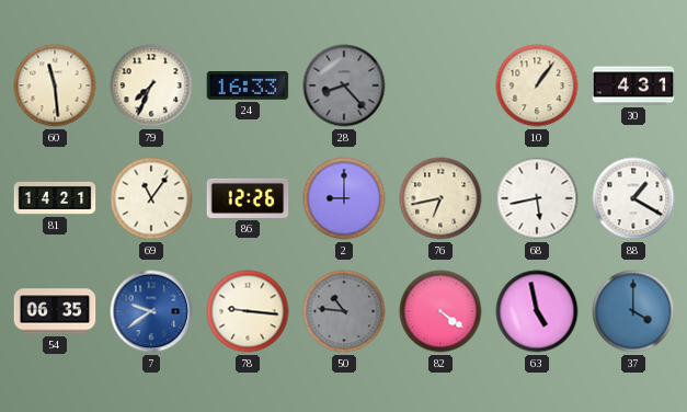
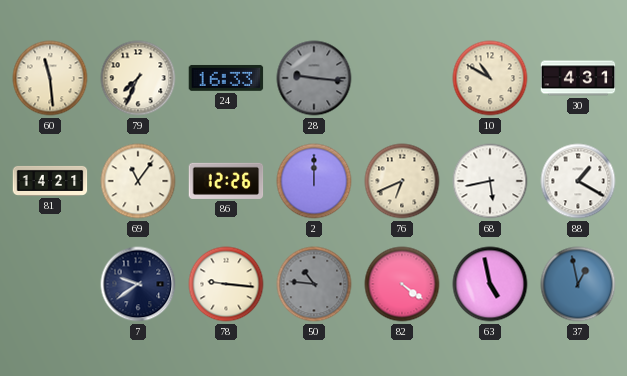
28: 8:23 -> 9:16 (314, 78)
10: 1:06 -> 10:50 (490, 78)
2: 9:00 -> 12:00 (314, 181)
76: 6:43 -> 6:41 (402, 181)
54: 06:35 -> none (55, 311)
7 dial: blue -> navy (138, 284)
37: 4:00 -> 12:58 (578, 284)
